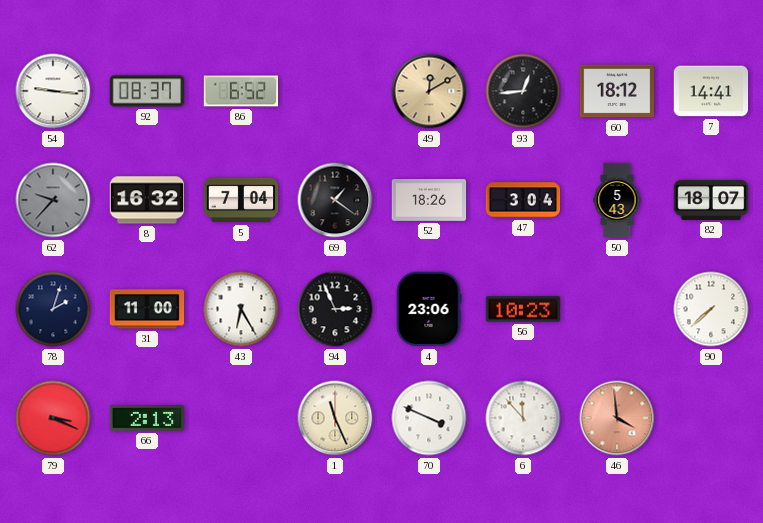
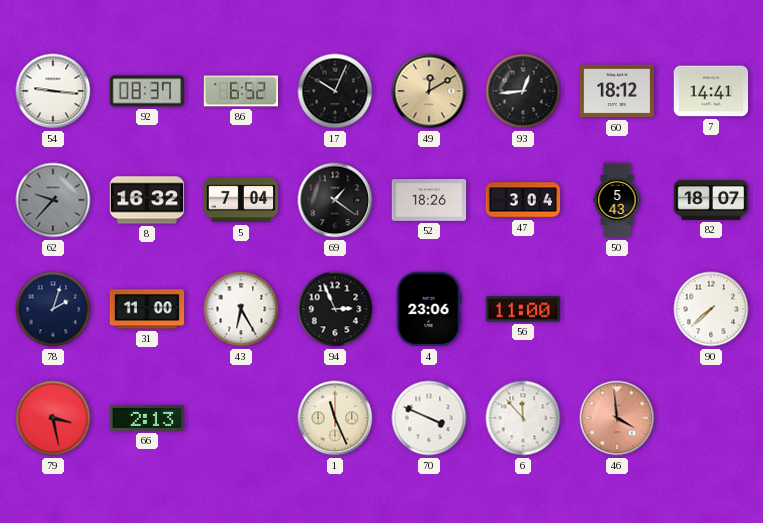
17: none -> 10:04 (335, 91)
56: 10:23 -> 11:00 (523, 309)
79: 3:19 -> 3:28 (53, 418)
